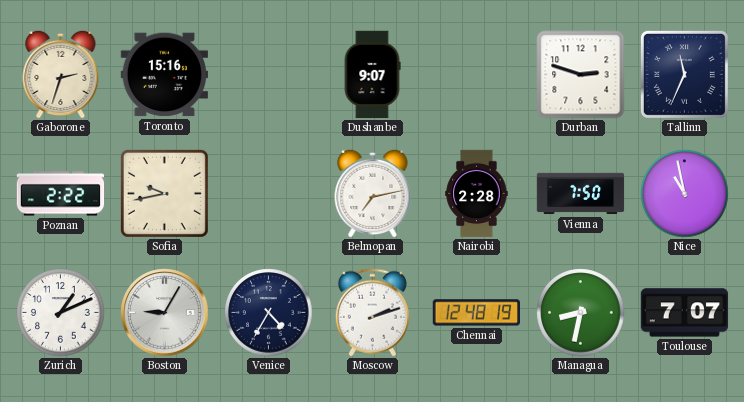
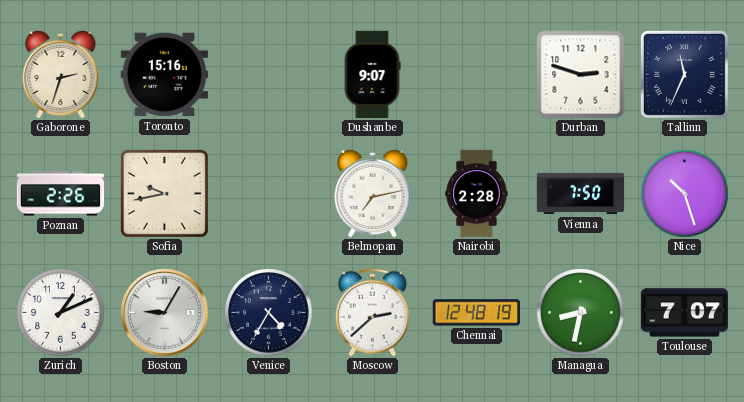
Poznan: 2:22 -> 2:26 (61, 194)
Nice: 10:58 -> 10:27 (685, 194)
Moscow: 2:12 -> 2:38 (372, 313)
